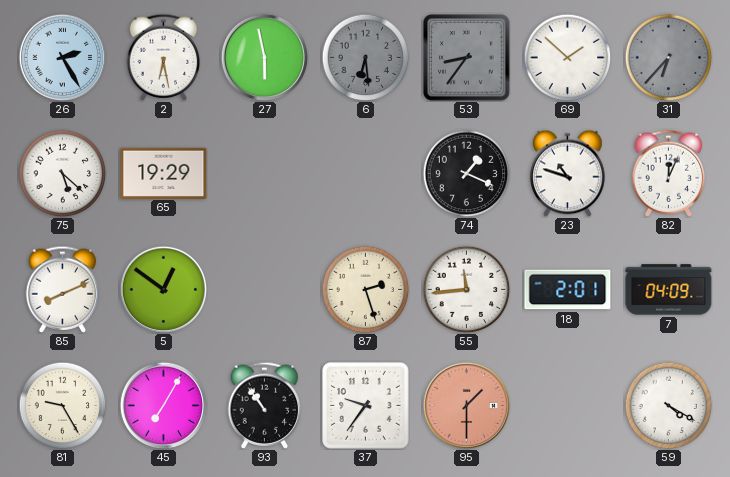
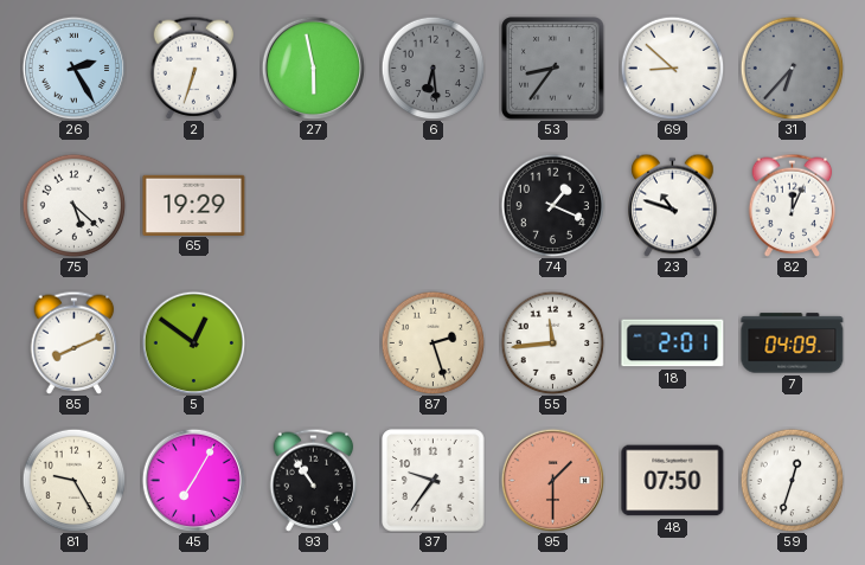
2: 6:28 -> 6:33 (194, 68)
69: 1:52 -> 8:52 (672, 68)
48: none -> 07:50 (673, 481)
59: 4:20 -> 12:33 (792, 480)
